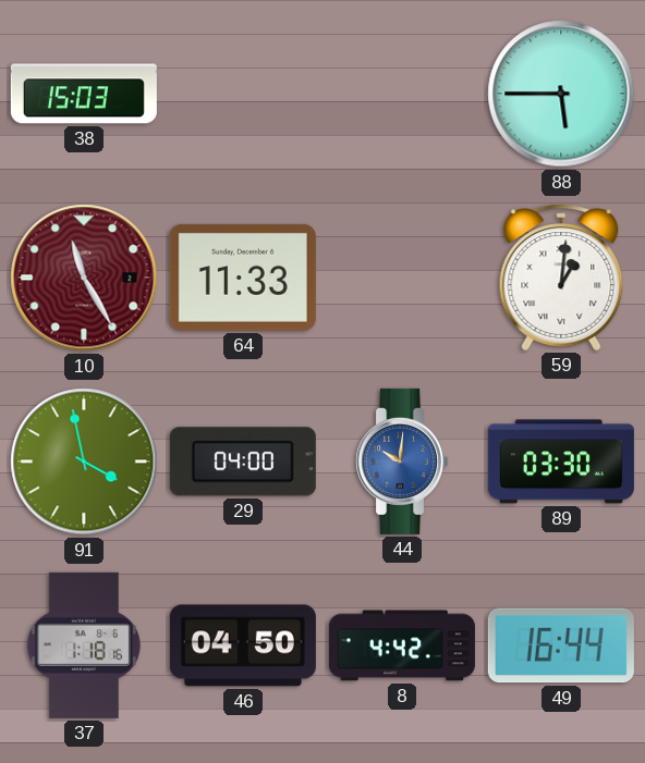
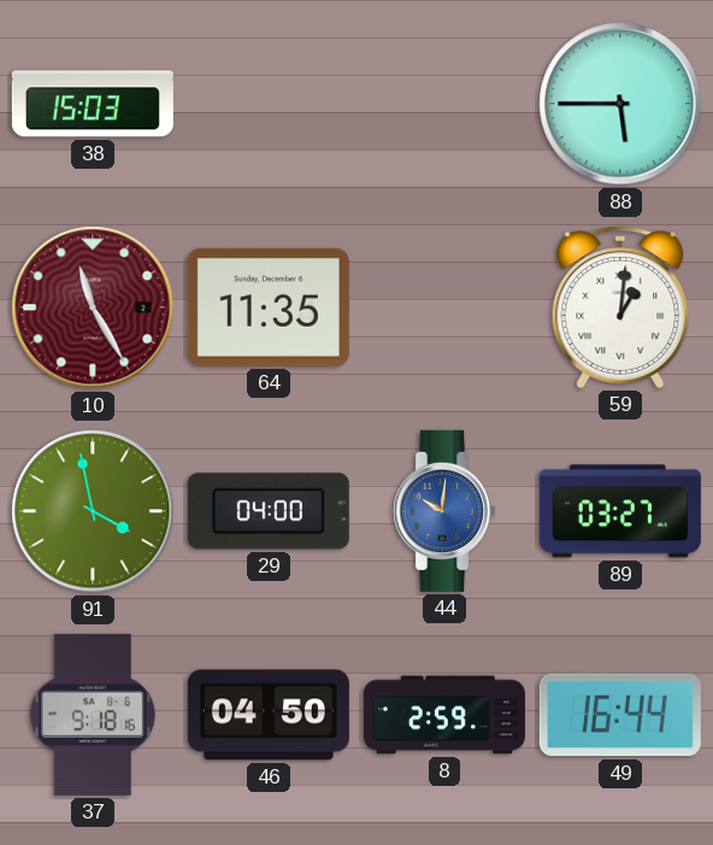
64: 11:33 -> 11:35 (269, 307)
89: 03:30 -> 03:27 (620, 511)
37: 1:18 -> 9:18 (93, 715)
8: 4:42 -> 2:59 (444, 715)
